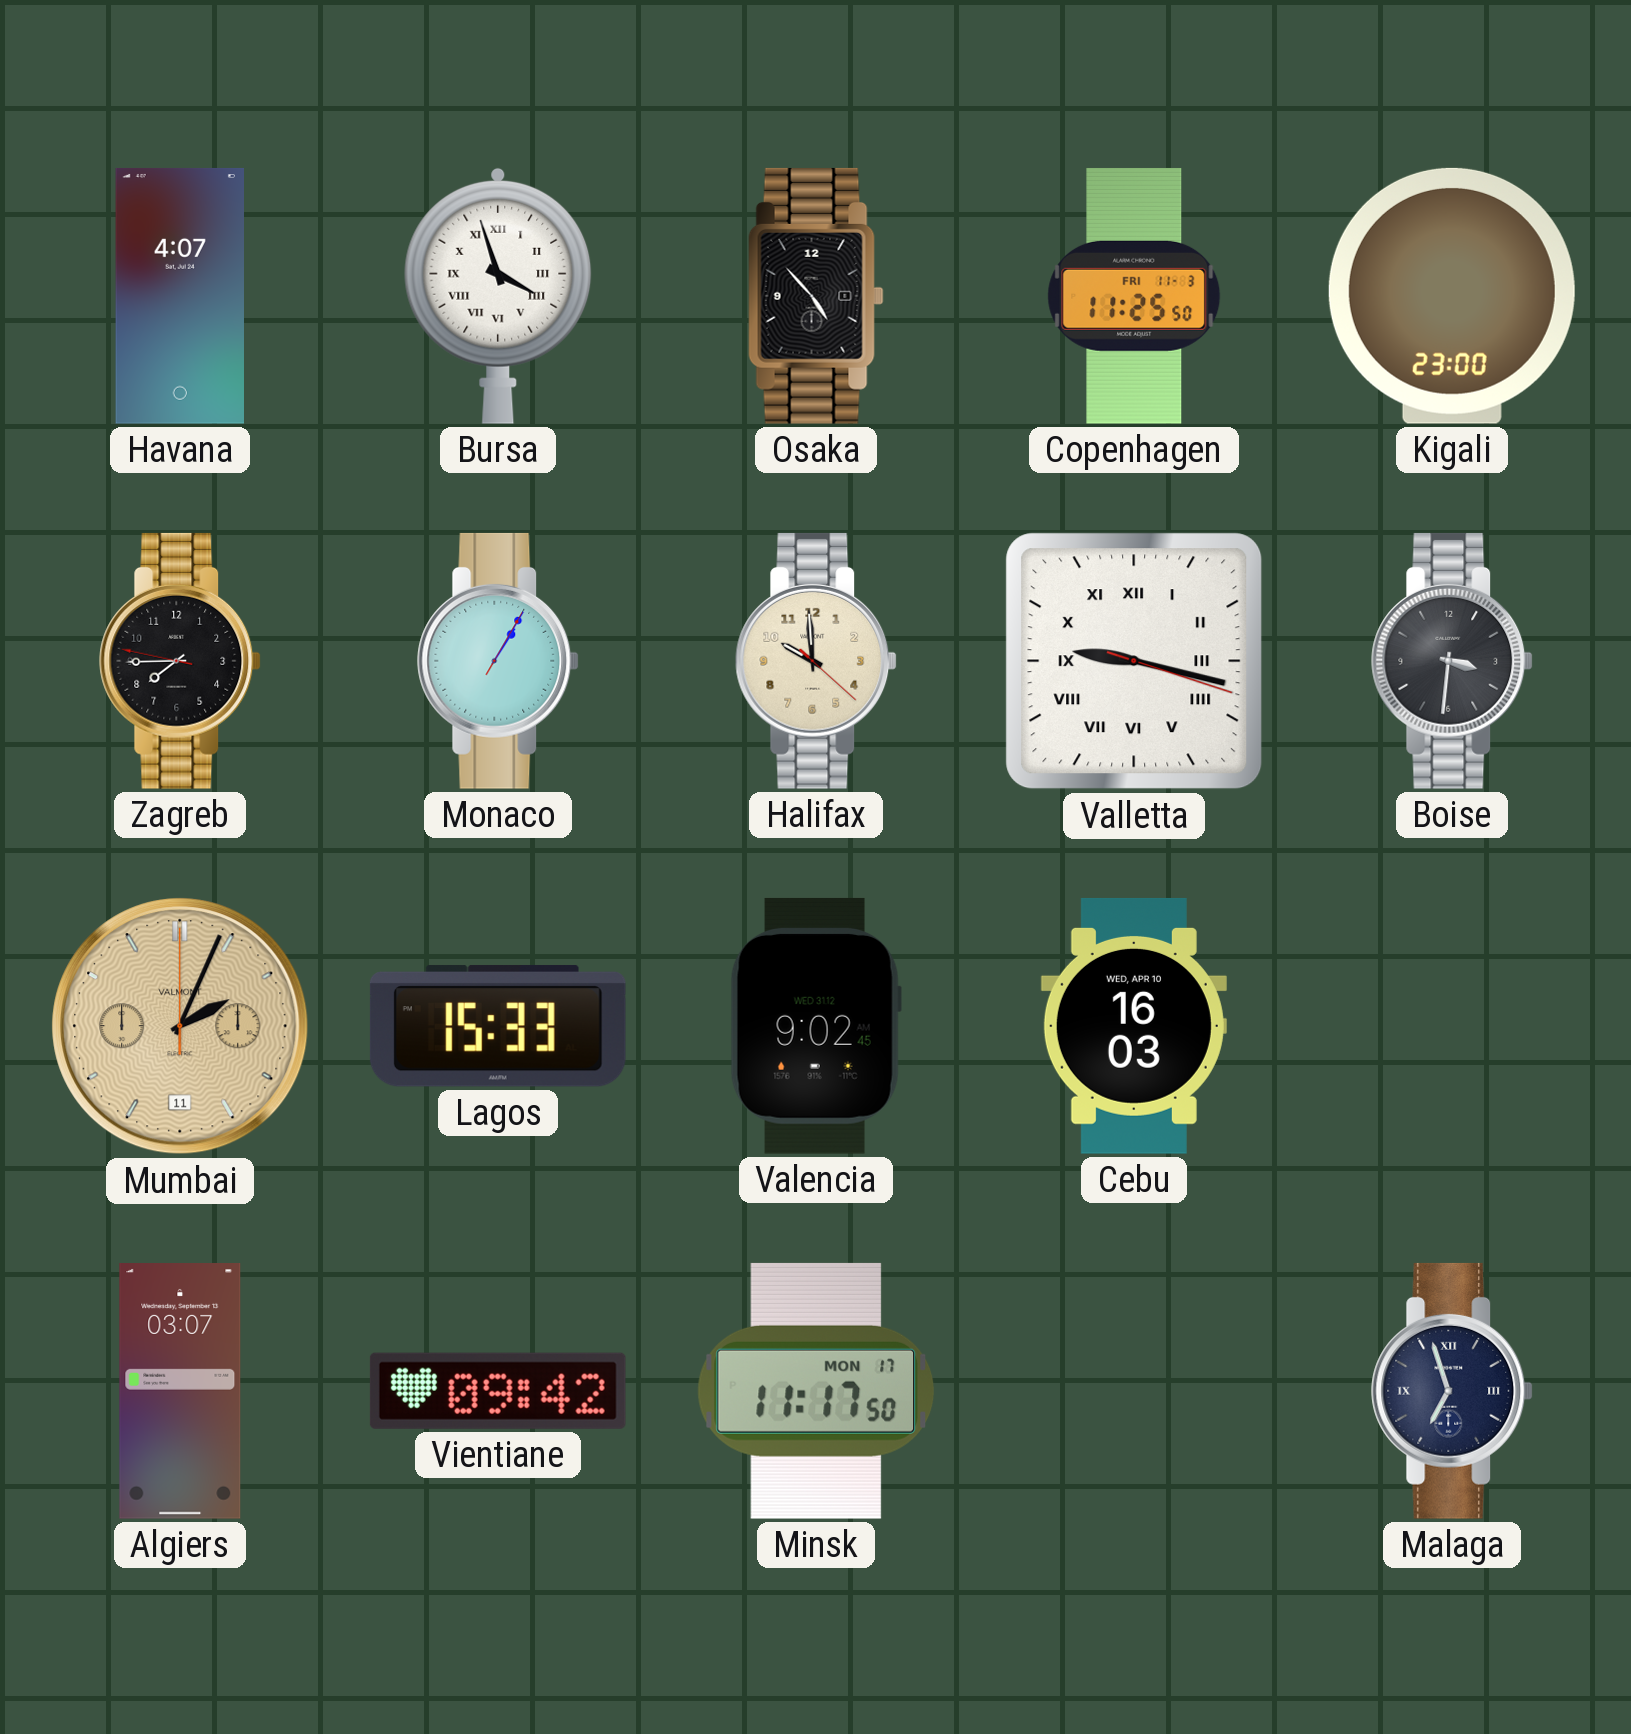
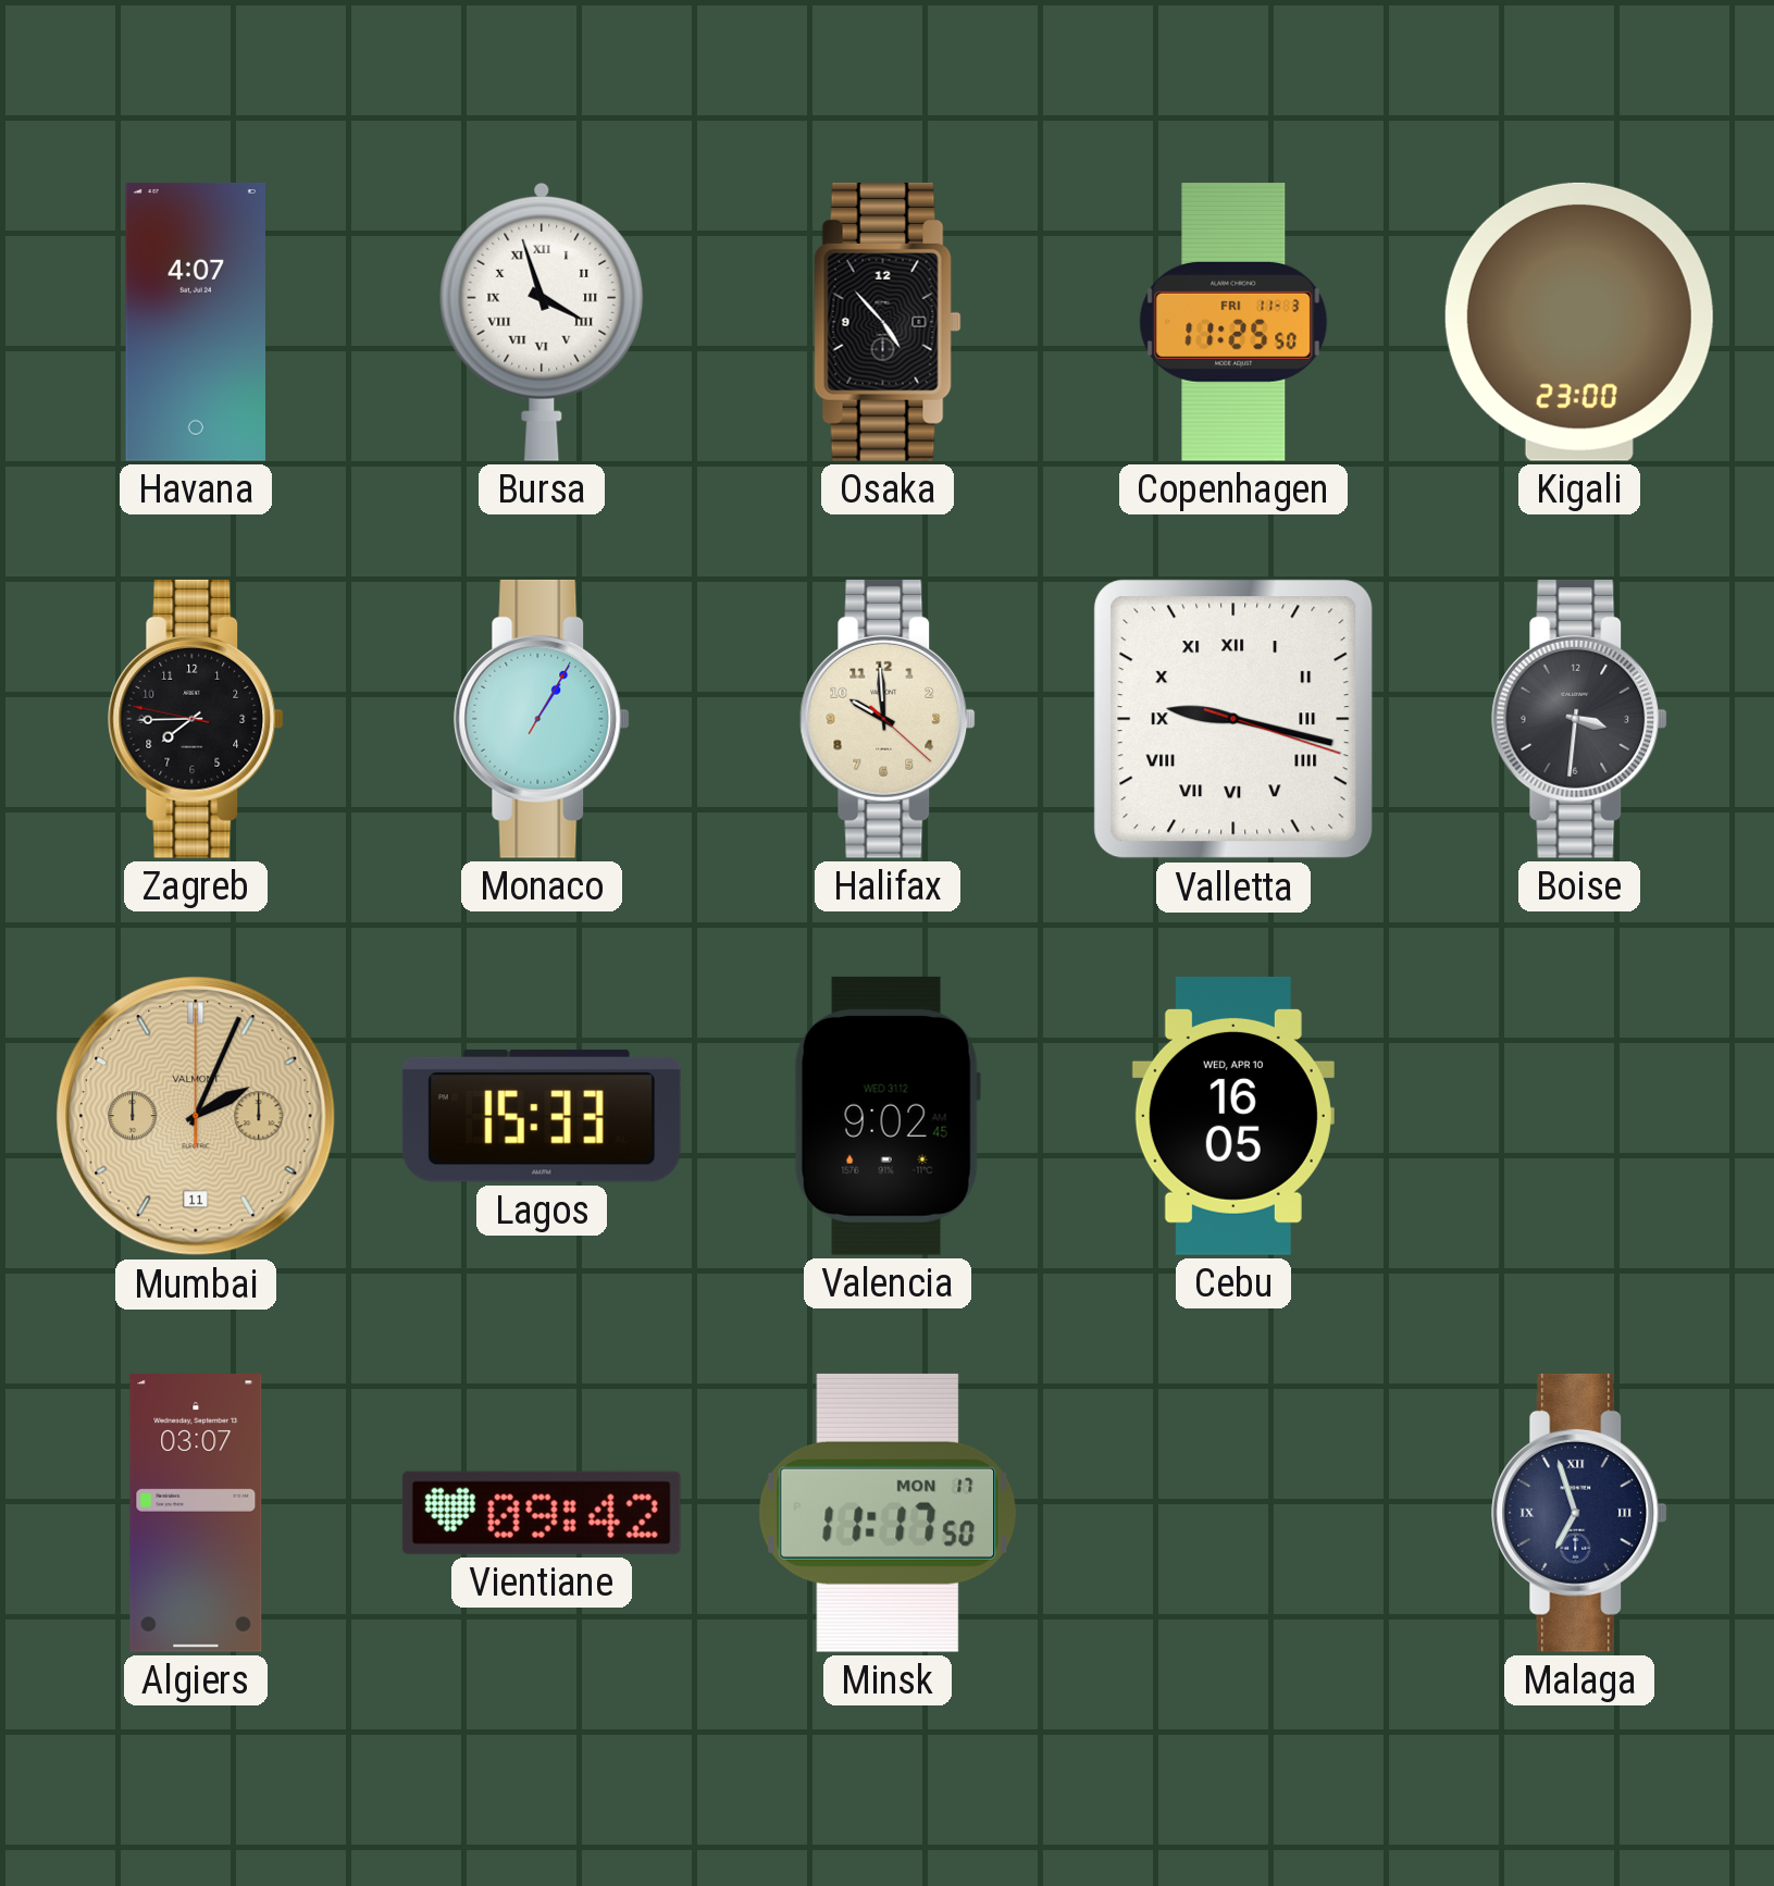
Cebu: 16:03 -> 16:05 (1233, 1116)
